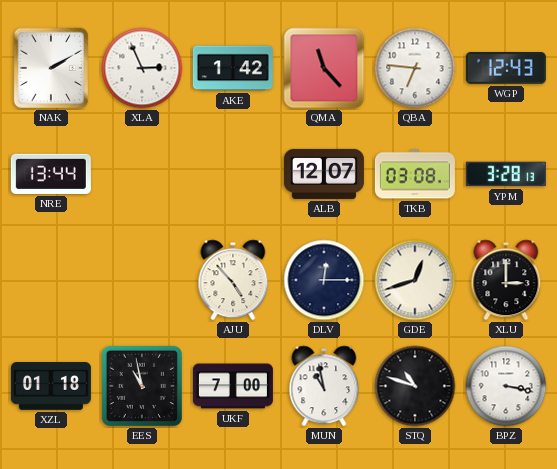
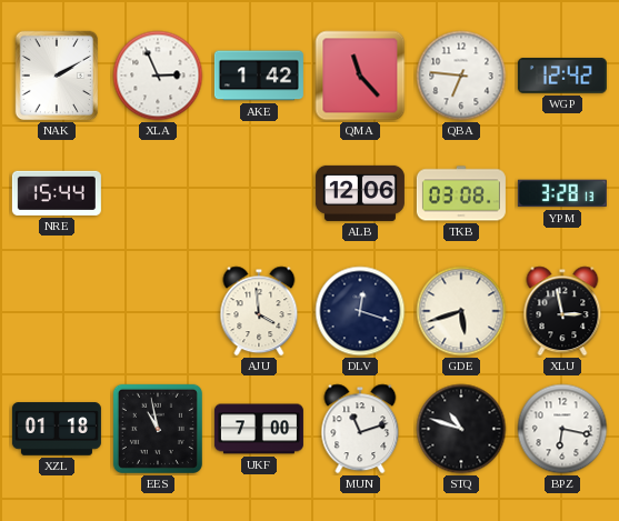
WGP: 12:43 -> 12:42 (562, 77)
NRE: 13:44 -> 15:44 (57, 193)
ALB: 12:07 -> 12:06 (360, 193)
AJU: 4:53 -> 3:59 (259, 311)
DLV: 12:15 -> 12:18 (360, 311)
GDE: 12:42 -> 5:42 (461, 311)
XLU: 3:00 -> 2:58 (562, 311)
MUN: 10:58 -> 11:12 (360, 429)
BPZ: 3:17 -> 6:17 (562, 429)
